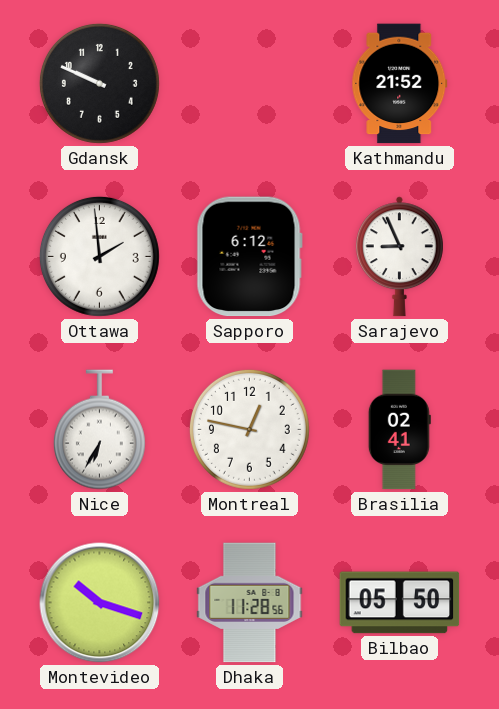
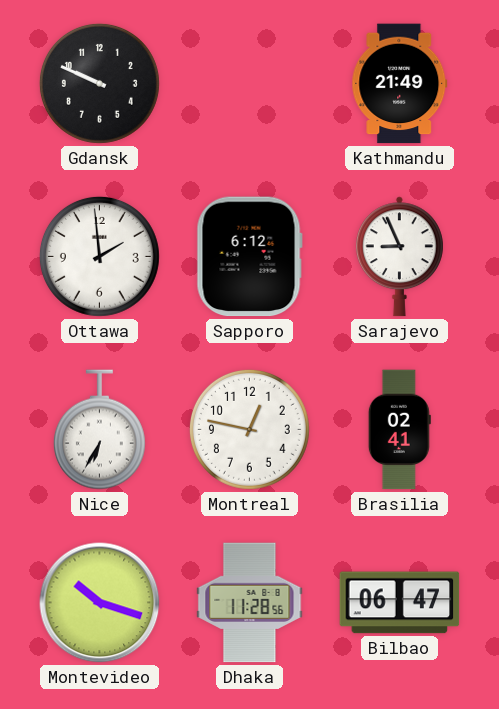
Kathmandu: 21:52 -> 21:49 (400, 84)
Bilbao: 05:50 -> 06:47 (400, 603)
